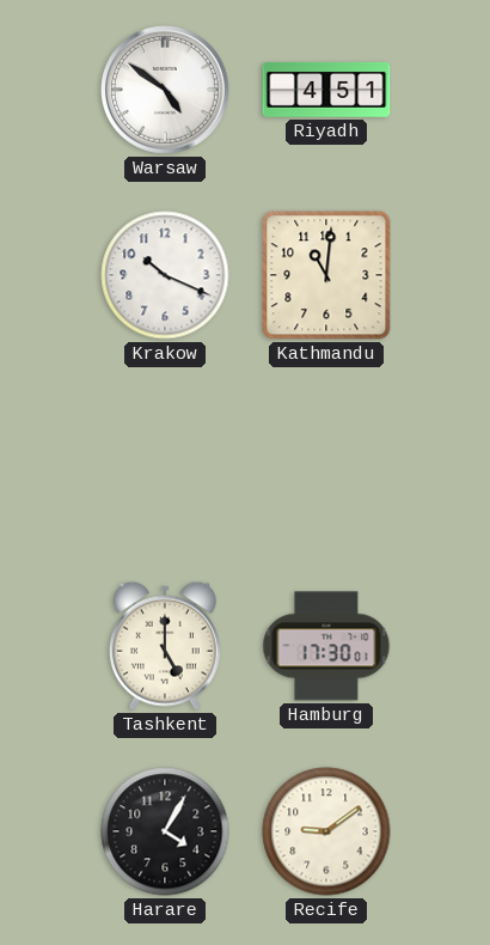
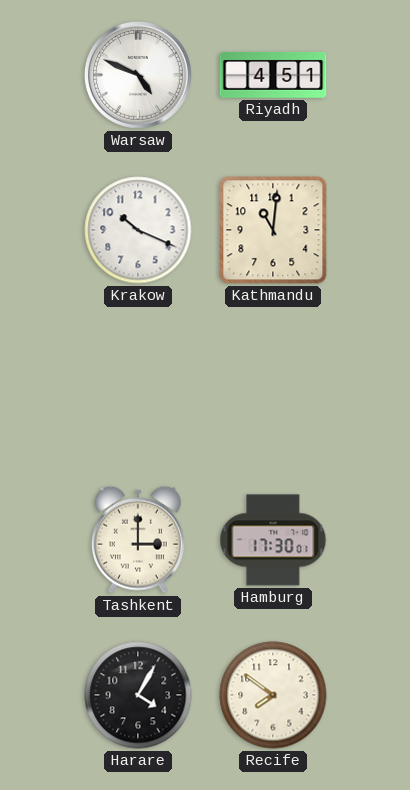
Warsaw: 4:51 -> 4:49 (139, 76)
Tashkent: 5:00 -> 3:00 (138, 540)
Recife: 9:09 -> 7:51 (273, 695)
